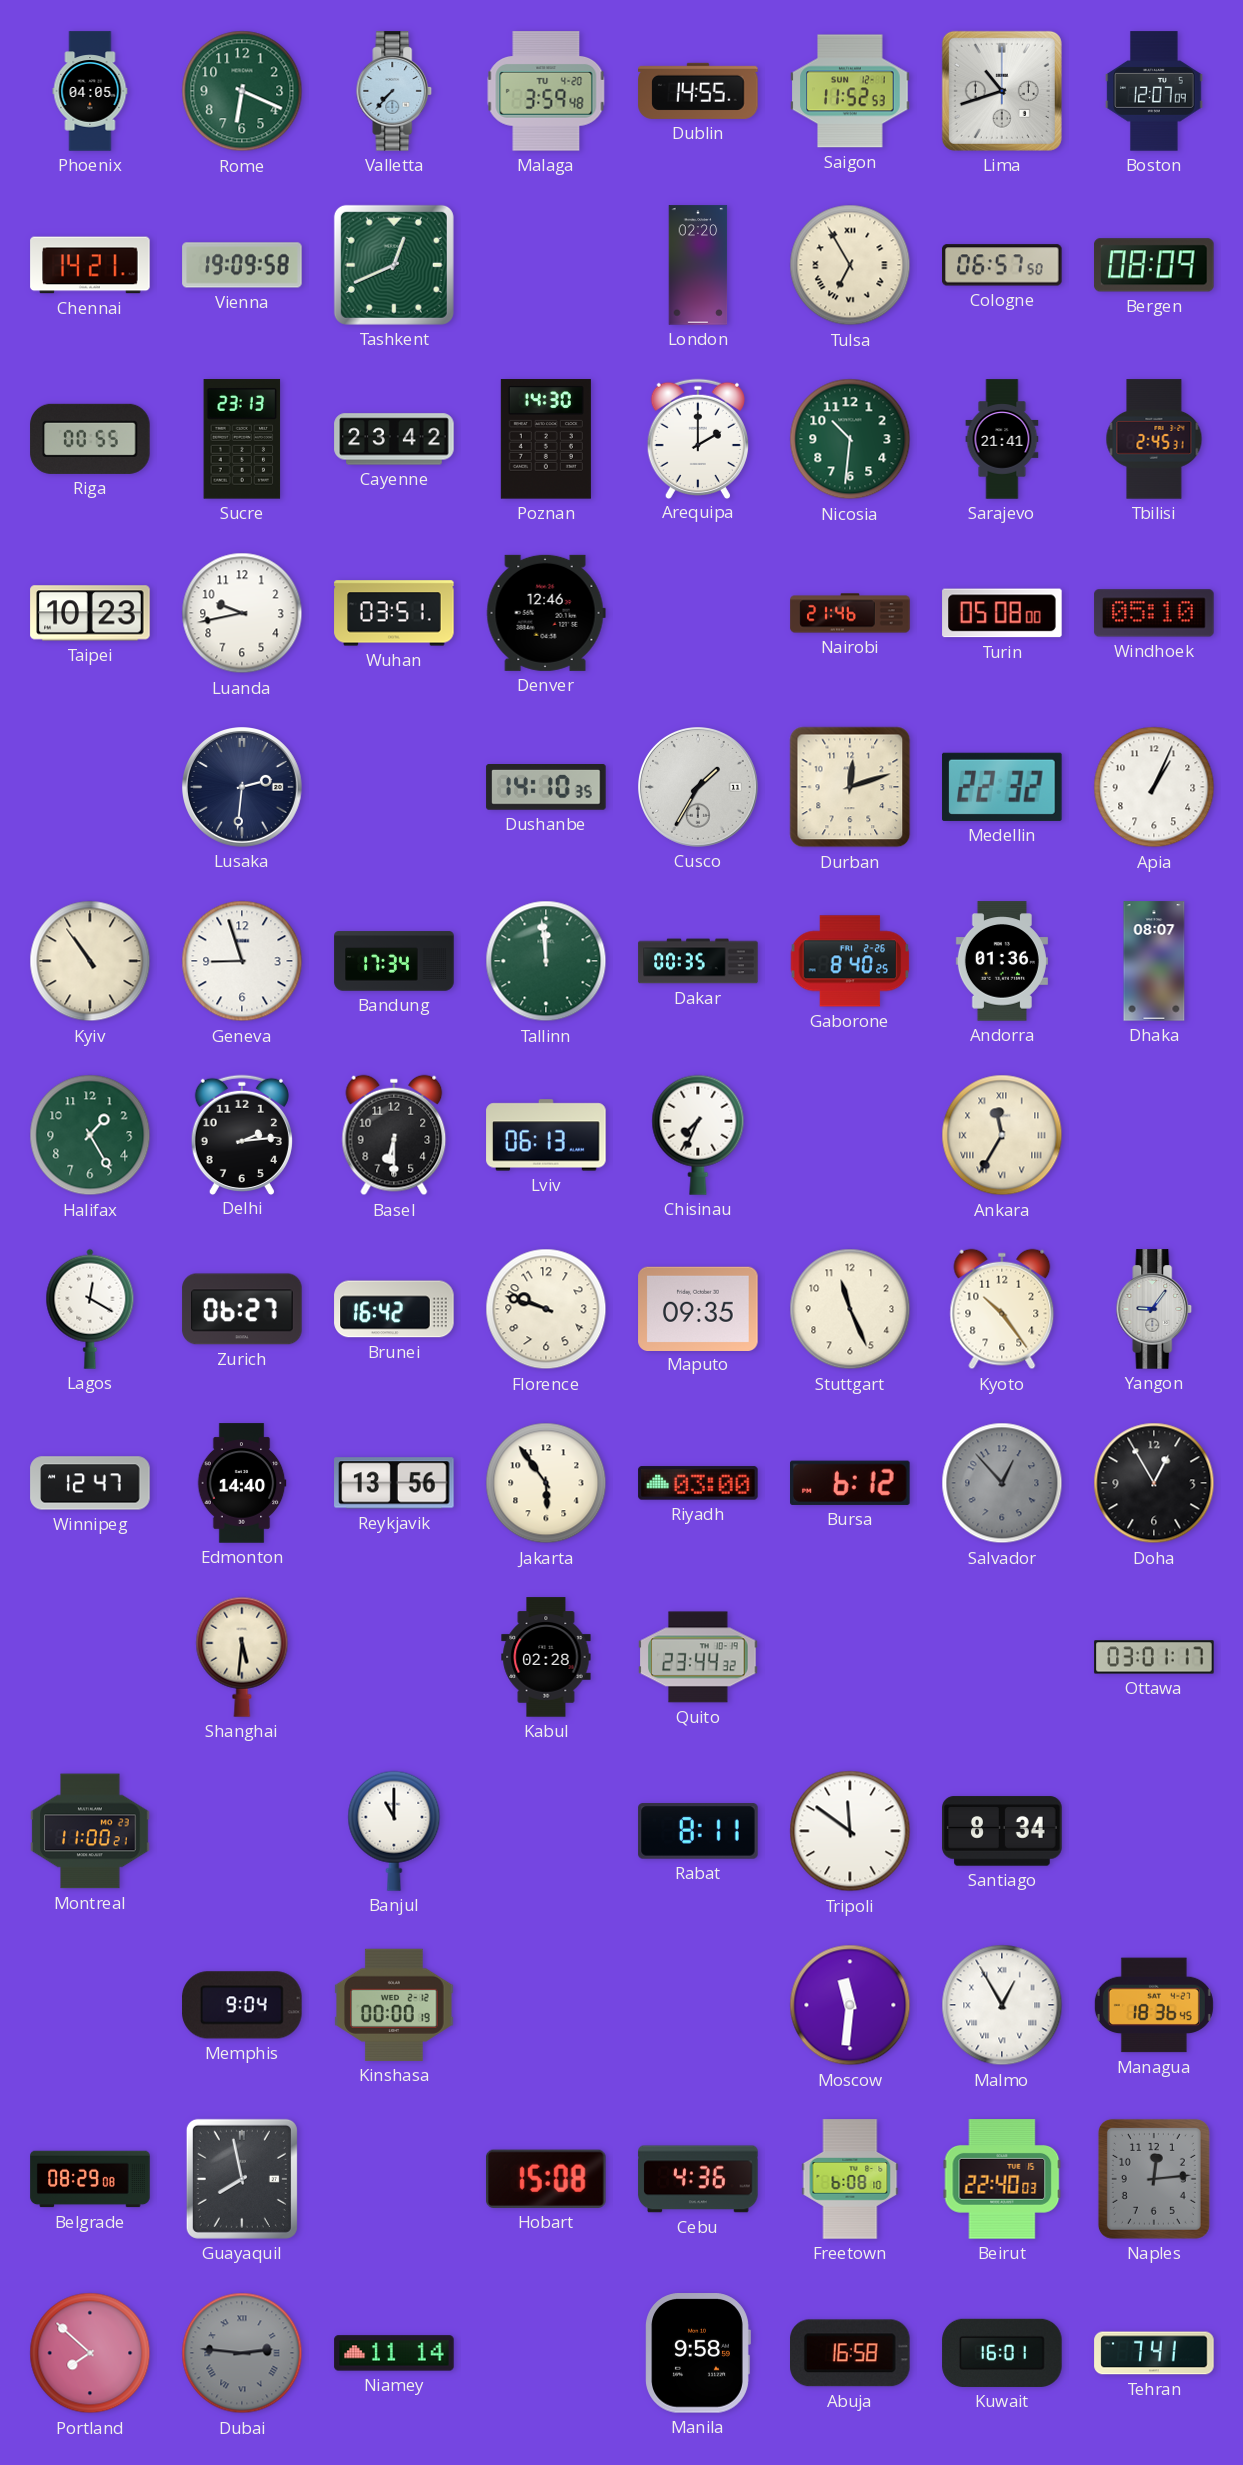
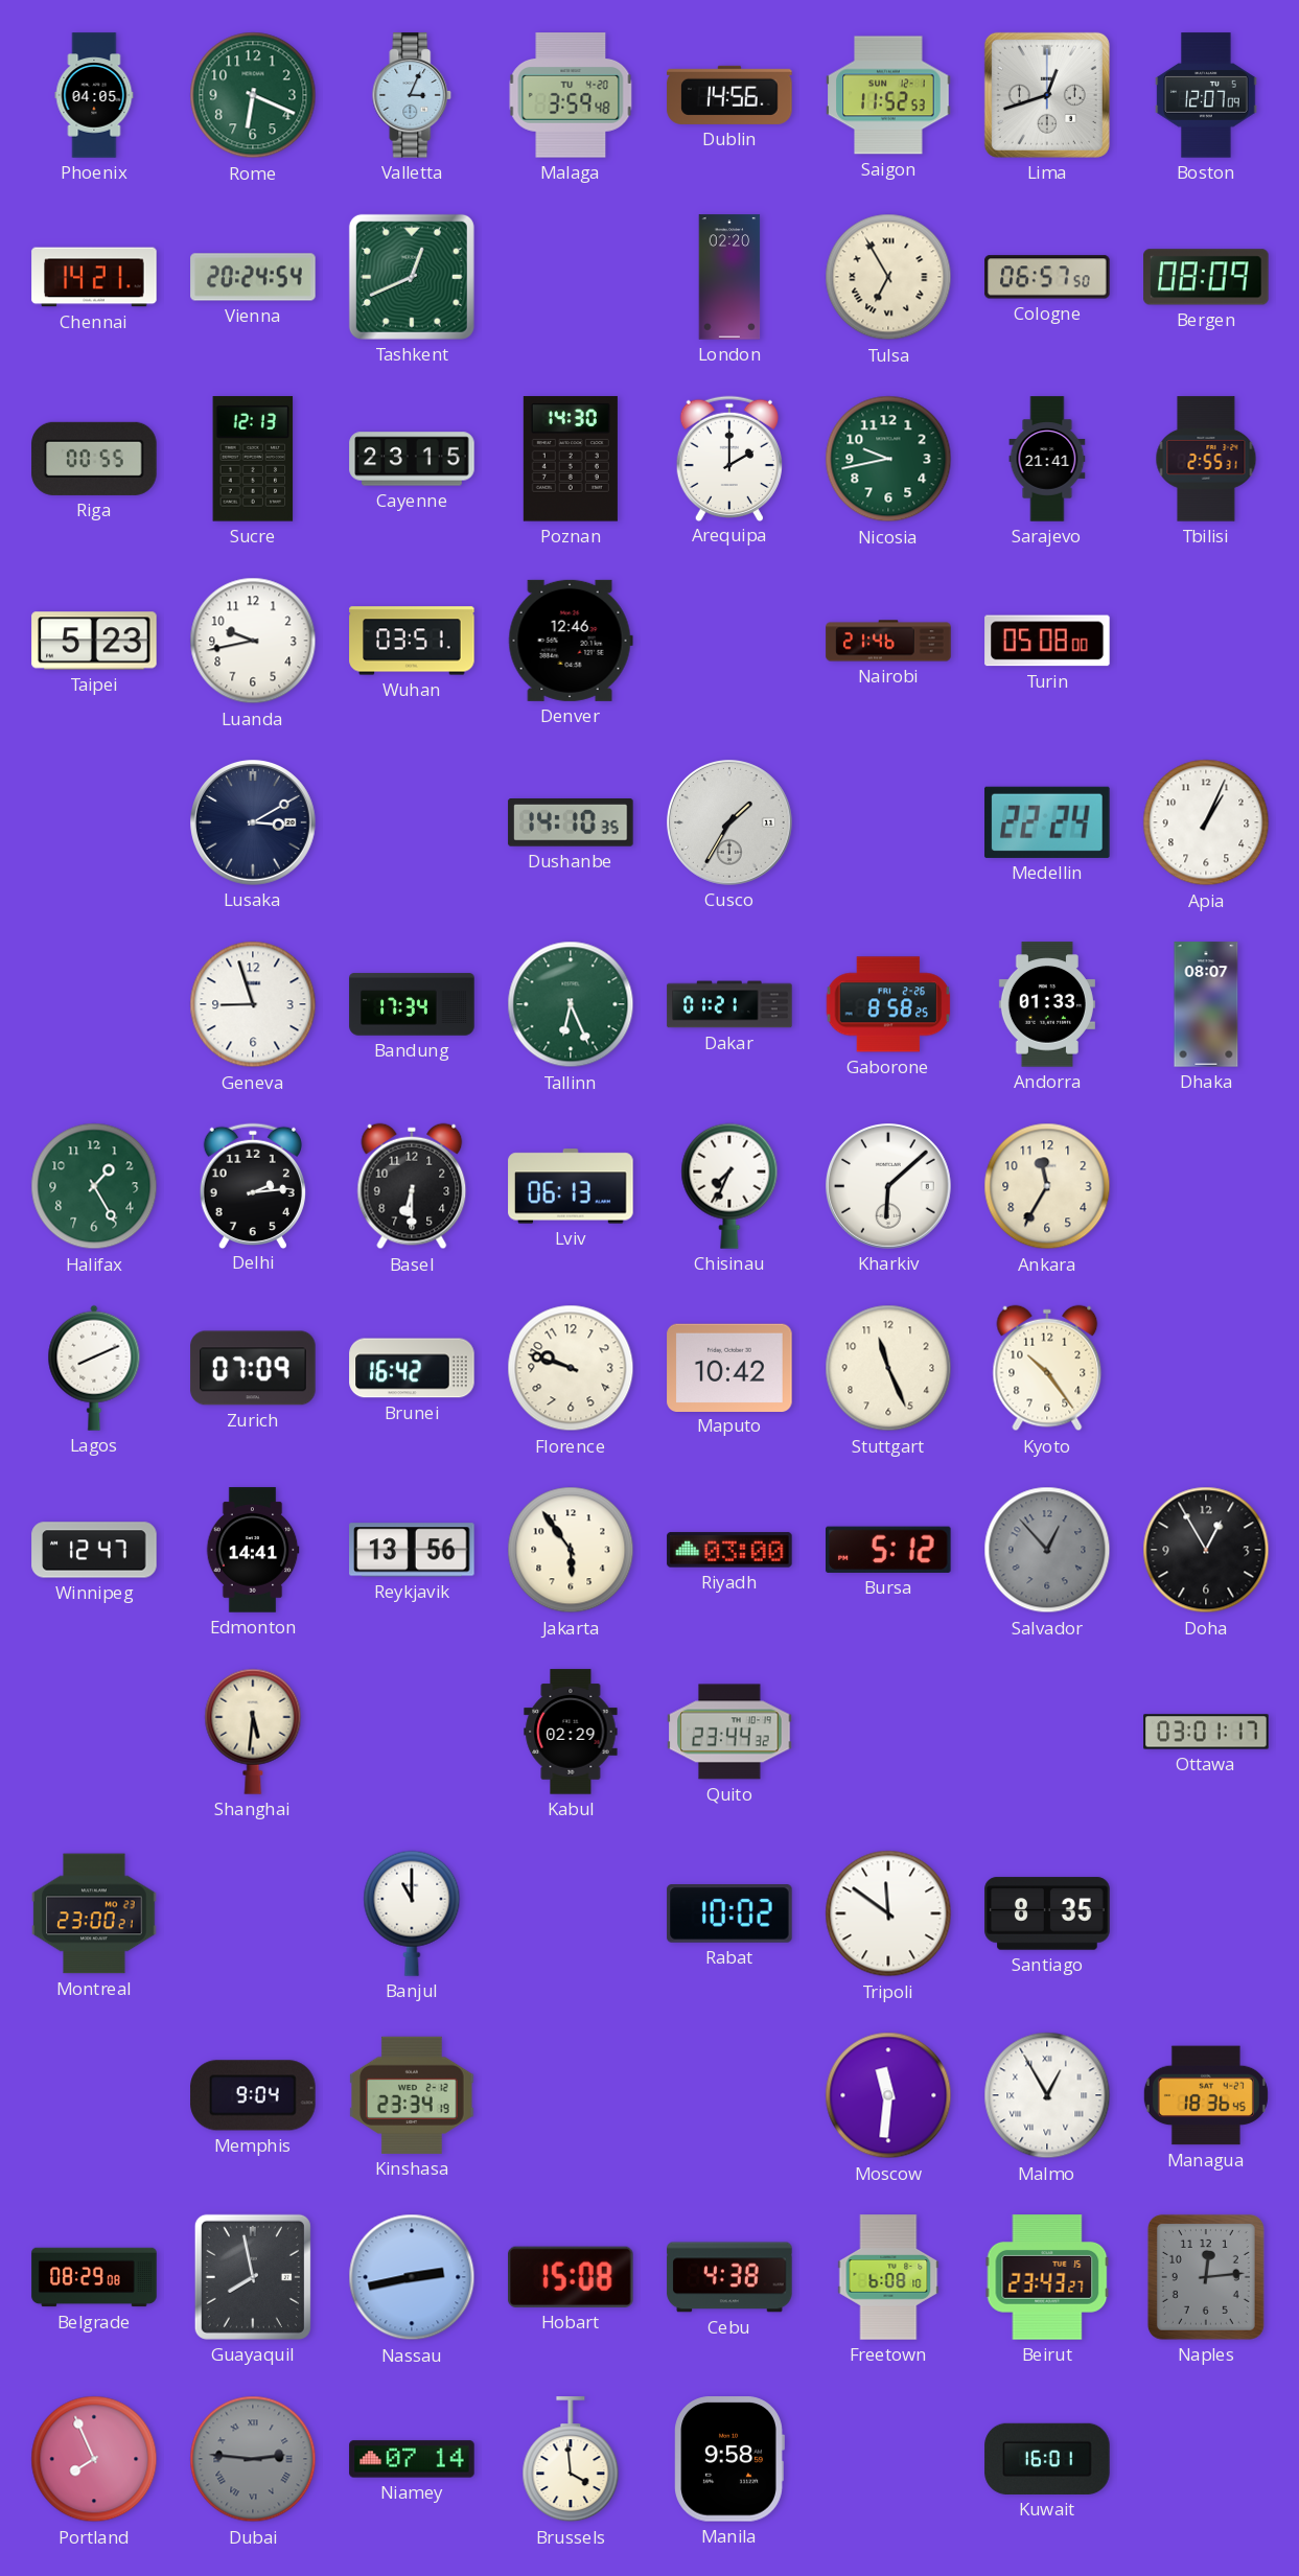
Valletta: 7:37 -> 3:04 (412, 95)
Dublin: 14:55 -> 14:56 (729, 95)
Lima: 10:42 -> 12:42 (1047, 95)
Vienna: 19:09 -> 20:24 (253, 277)
Sucre: 23:13 -> 12:13 (253, 459)
Cayenne: 23:42 -> 23:15 (412, 459)
Nicosia: 10:31 -> 9:43 (888, 459)
Tbilisi: 2:45 -> 2:55 (1206, 459)
Taipei: 10:23 -> 5:23 (94, 641)
Windhoek: 05:10 -> none (1154, 613)
Lusaka: 2:31 -> 3:10 (254, 823)
Durban: 12:12 -> none (850, 787)
Medellin: 22:32 -> 22:24 (1047, 822)
Kyiv: 10:54 -> none (90, 961)
Tallinn: 11:59 -> 6:26 (571, 1004)
Dakar: 00:35 -> 01:21 (729, 1004)
Gaborone: 8:40 -> 8:58 (888, 1004)
Andorra: 01:36 -> 01:33 (1047, 1004)
Kharkiv: none -> 6:08 (889, 1187)
Ankara numerals: Roman -> Arabic (1047, 1186)
Lagos: 12:20 -> 8:11 (94, 1368)
Zurich: 06:27 -> 07:09 (253, 1368)
Maputo: 09:35 -> 10:42 (729, 1367)
Yangon: 9:06 -> none (1154, 1309)
Edmonton: 14:40 -> 14:41 (253, 1550)
Bursa: 6:12 -> 5:12 (889, 1550)
Kabul: 02:28 -> 02:29 (571, 1732)
Montreal: 11:00 -> 23:00 (94, 1913)
Rabat: 8:11 -> 10:02 (729, 1913)
Santiago: 8:34 -> 8:35 (1047, 1913)
Kinshasa: 00:00 -> 23:34 (412, 2095)
Nassau: none -> 2:43 (412, 2277)
Cebu: 4:36 -> 4:38 (729, 2277)
Beirut: 22:40 -> 23:43 (1047, 2277)
Portland: 7:52 -> 7:56 (94, 2459)
Niamey: 11:14 -> 07:14 (412, 2459)
Brussels: none -> 3:59 (571, 2460)
Abuja: 16:58 -> none (851, 2353)
Tehran: 7:41 -> none (1154, 2353)
